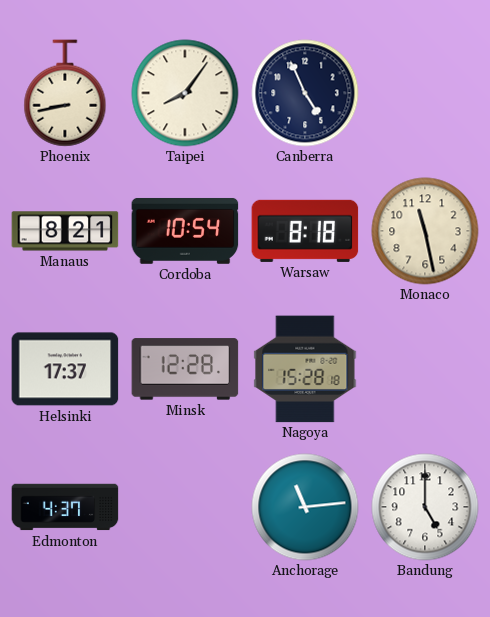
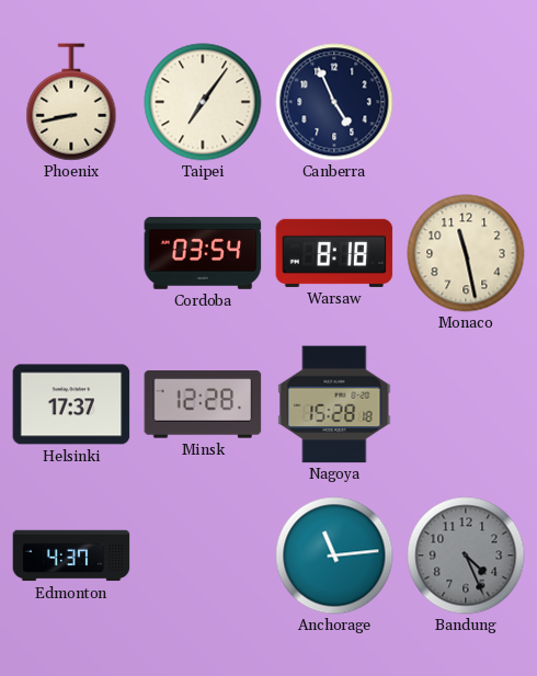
Taipei: 8:06 -> 7:06 (203, 102)
Manaus: 8:21 -> none (65, 231)
Cordoba: 10:54 -> 03:54 (203, 253)
Bandung: 5:00 -> 4:26 (466, 555)
Bandung dial: white -> grey (466, 555)
